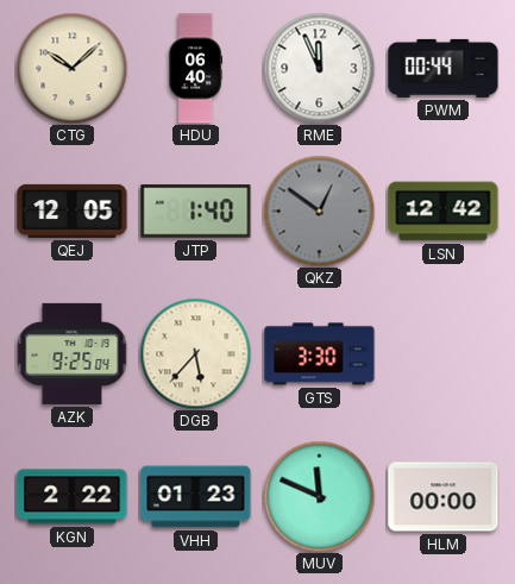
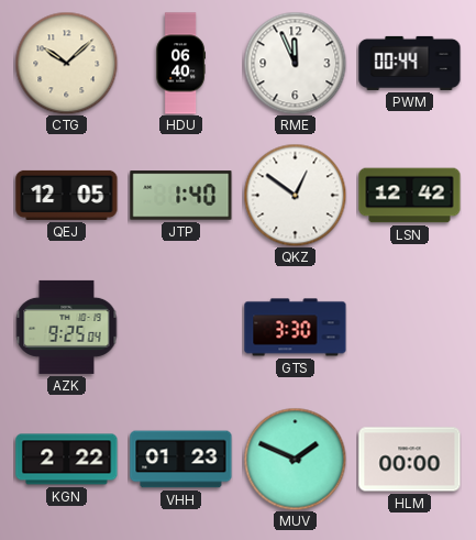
QKZ dial: grey -> white (295, 195)
DGB: 5:37 -> none (195, 353)
MUV: 11:49 -> 1:49 (295, 459)
